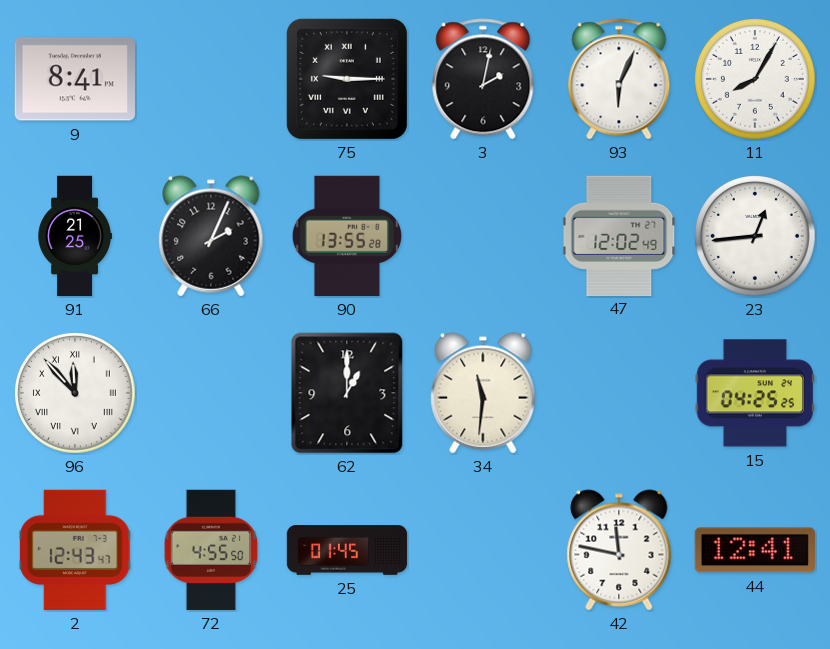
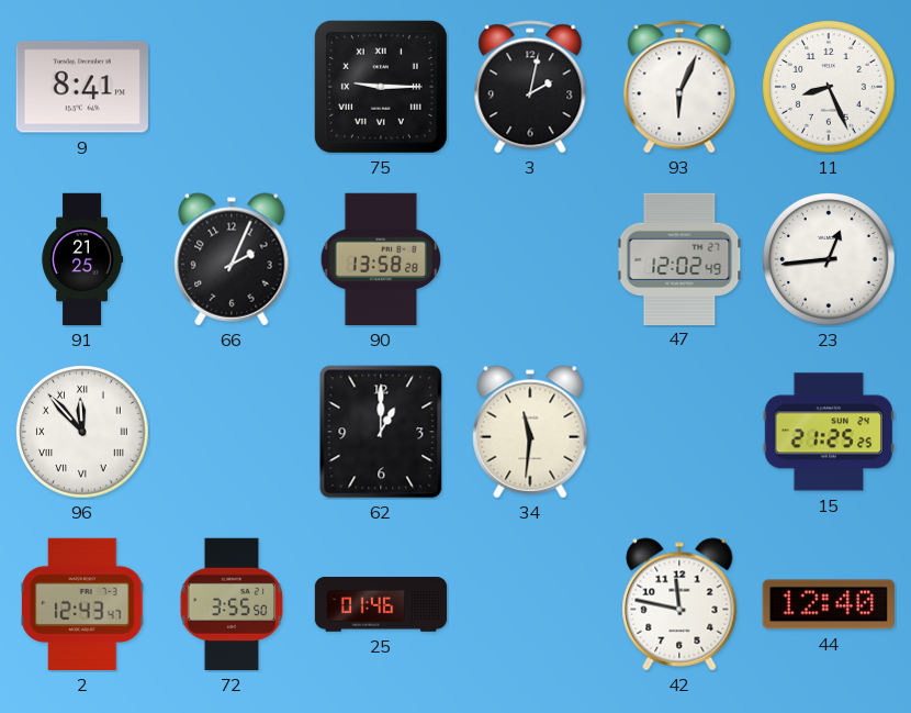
11: 8:05 -> 8:26 (830, 88)
90: 13:55 -> 13:58 (380, 259)
15: 04:25 -> 21:25 (828, 432)
72: 4:55 -> 3:55 (232, 604)
25: 01:45 -> 01:46 (381, 604)
44: 12:41 -> 12:40 (828, 604)
